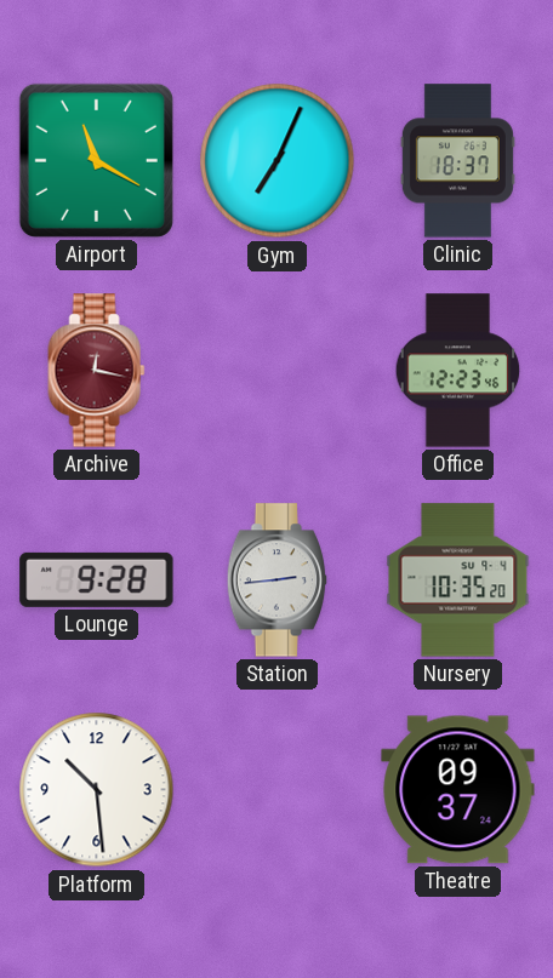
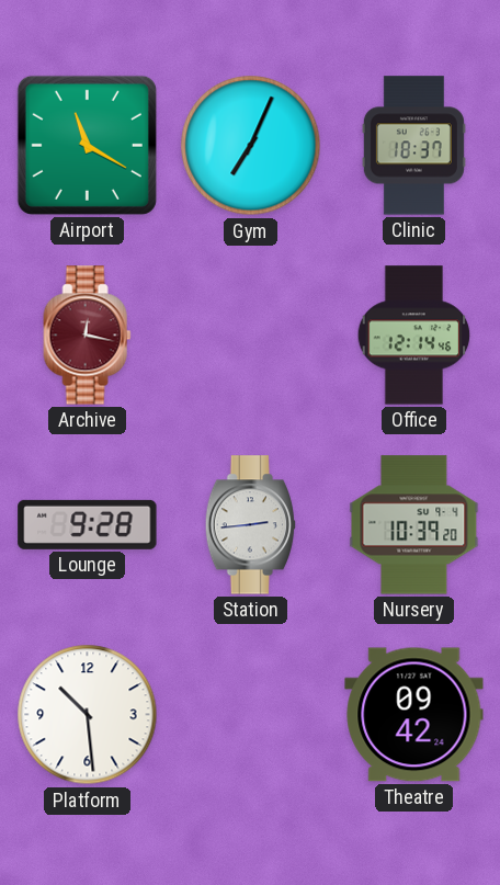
Office: 12:23 -> 12:14 (414, 336)
Nursery: 10:35 -> 10:39 (414, 525)
Theatre: 09:37 -> 09:42 (414, 715)
